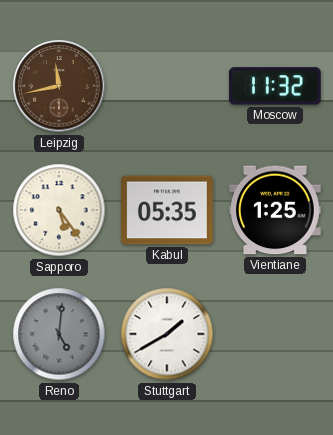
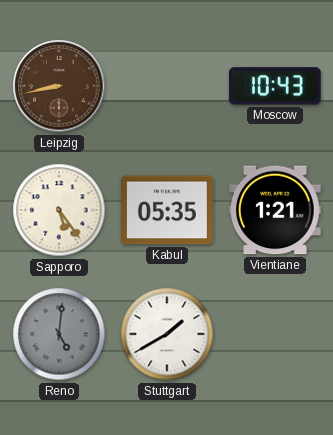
Leipzig: 11:43 -> 8:43 (59, 86)
Moscow: 11:32 -> 10:43 (276, 86)
Vientiane: 1:25 -> 1:21 (275, 210)
